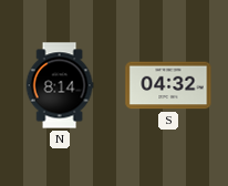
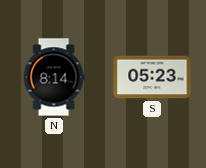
S: 04:32 -> 05:23 (152, 77)
